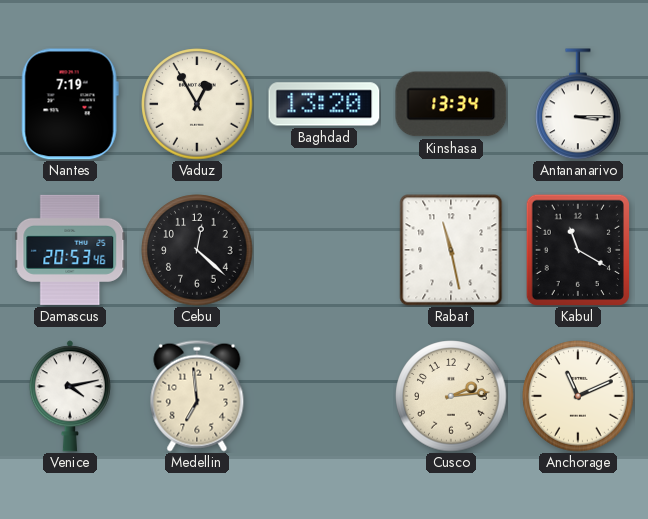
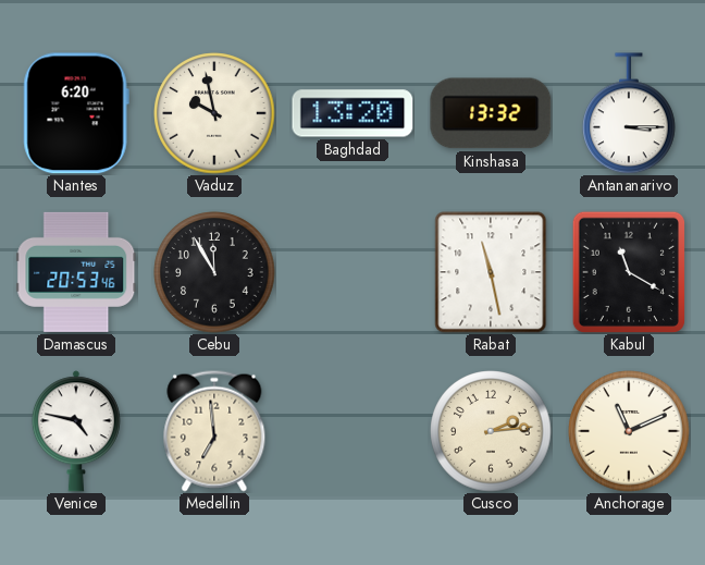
Nantes: 7:19 -> 6:20 (76, 113)
Vaduz: 12:55 -> 9:58 (214, 113)
Kinshasa: 13:34 -> 13:32 (491, 113)
Cebu: 12:22 -> 11:55 (214, 272)
Venice: 4:13 -> 4:47 (76, 431)
